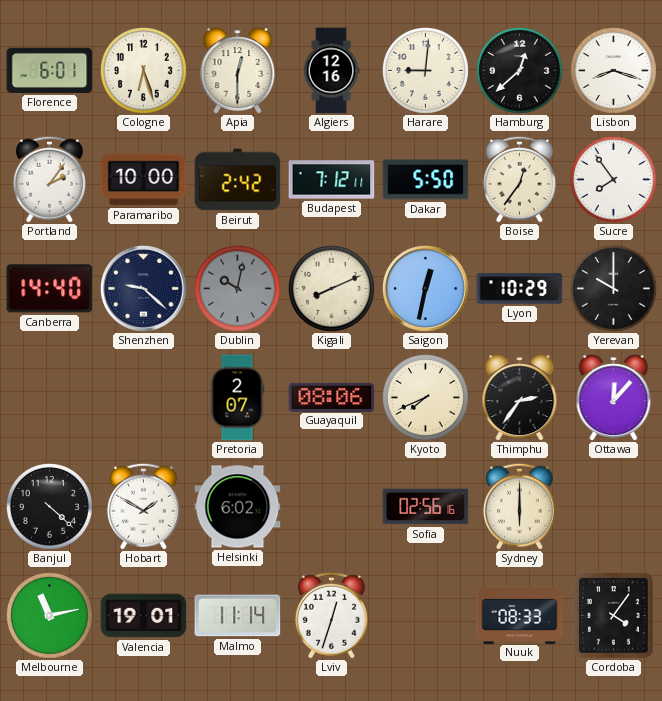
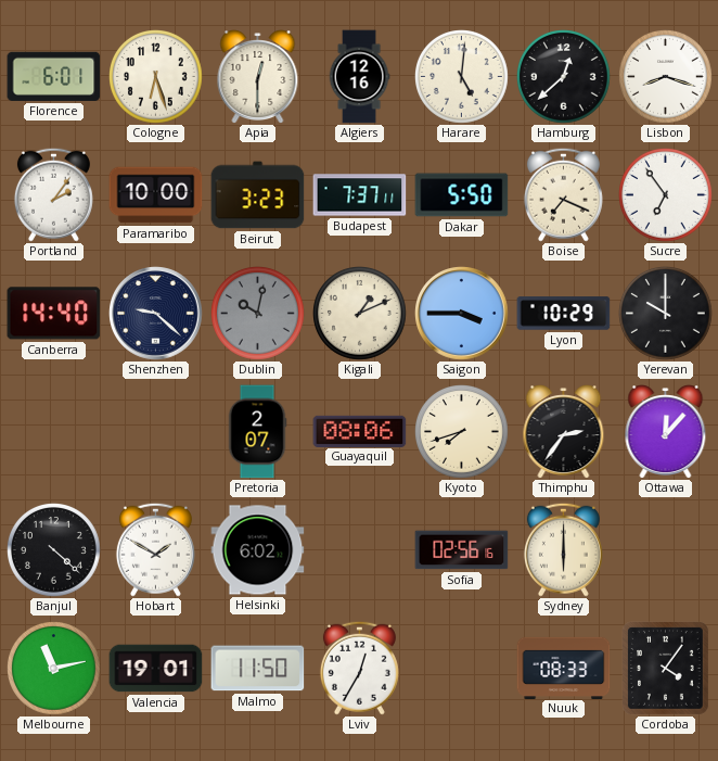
Harare: 9:01 -> 5:01 (462, 77)
Beirut: 2:42 -> 3:23 (258, 195)
Budapest: 7:12 -> 7:37 (360, 195)
Boise: 12:36 -> 7:19 (563, 194)
Sucre: 7:54 -> 6:54 (666, 195)
Kigali: 8:11 -> 1:11 (360, 314)
Saigon: 12:32 -> 3:45 (462, 314)
Kyoto: 7:41 -> 7:42 (462, 432)
Malmo: 11:14 -> 11:50 (258, 669)
Lviv: 12:33 -> 12:35 (359, 668)
